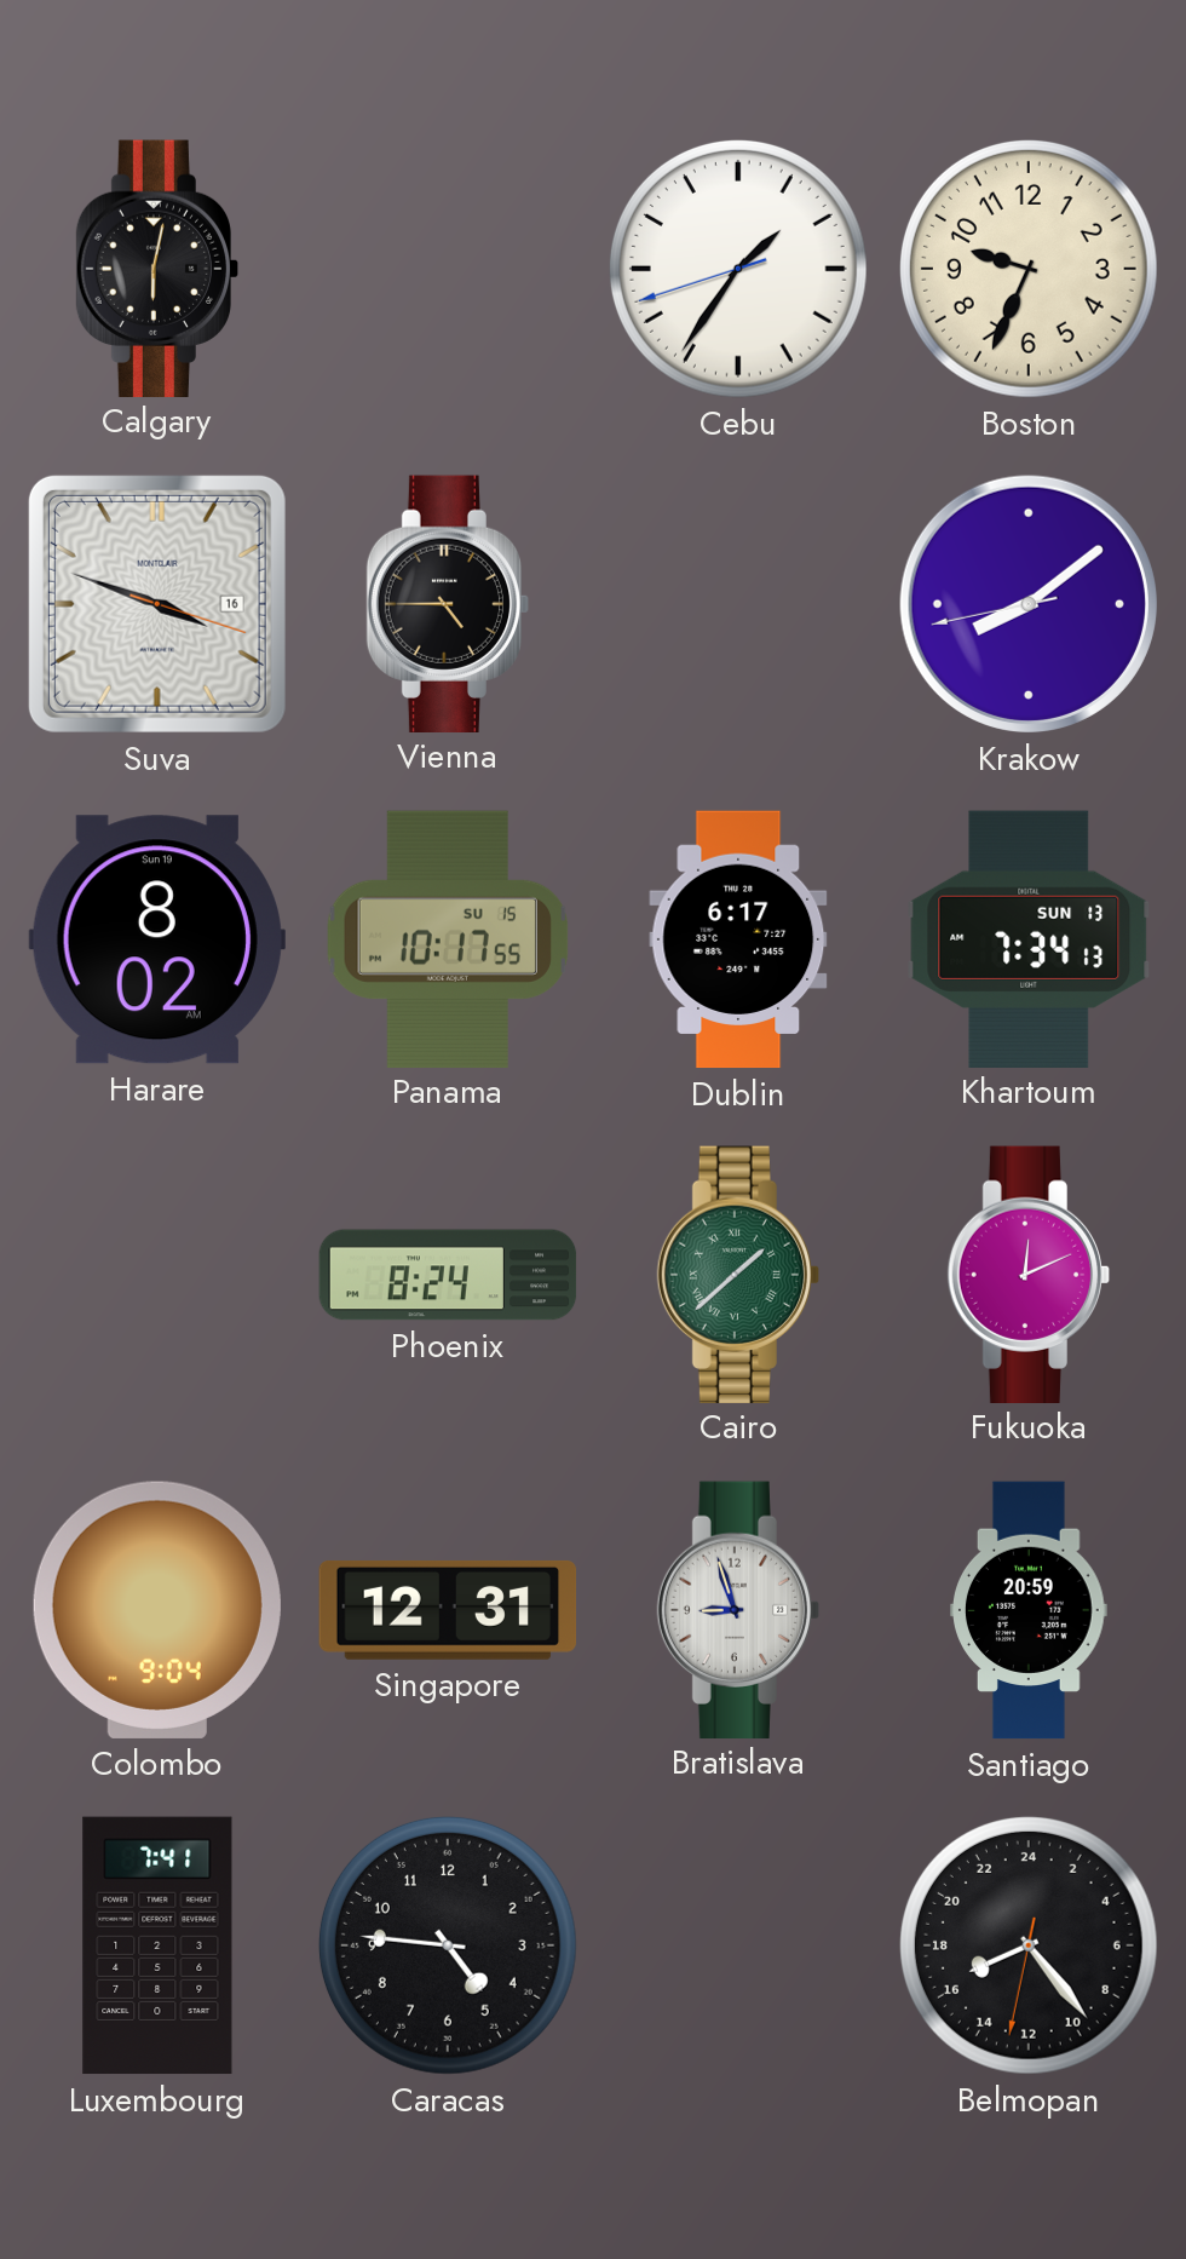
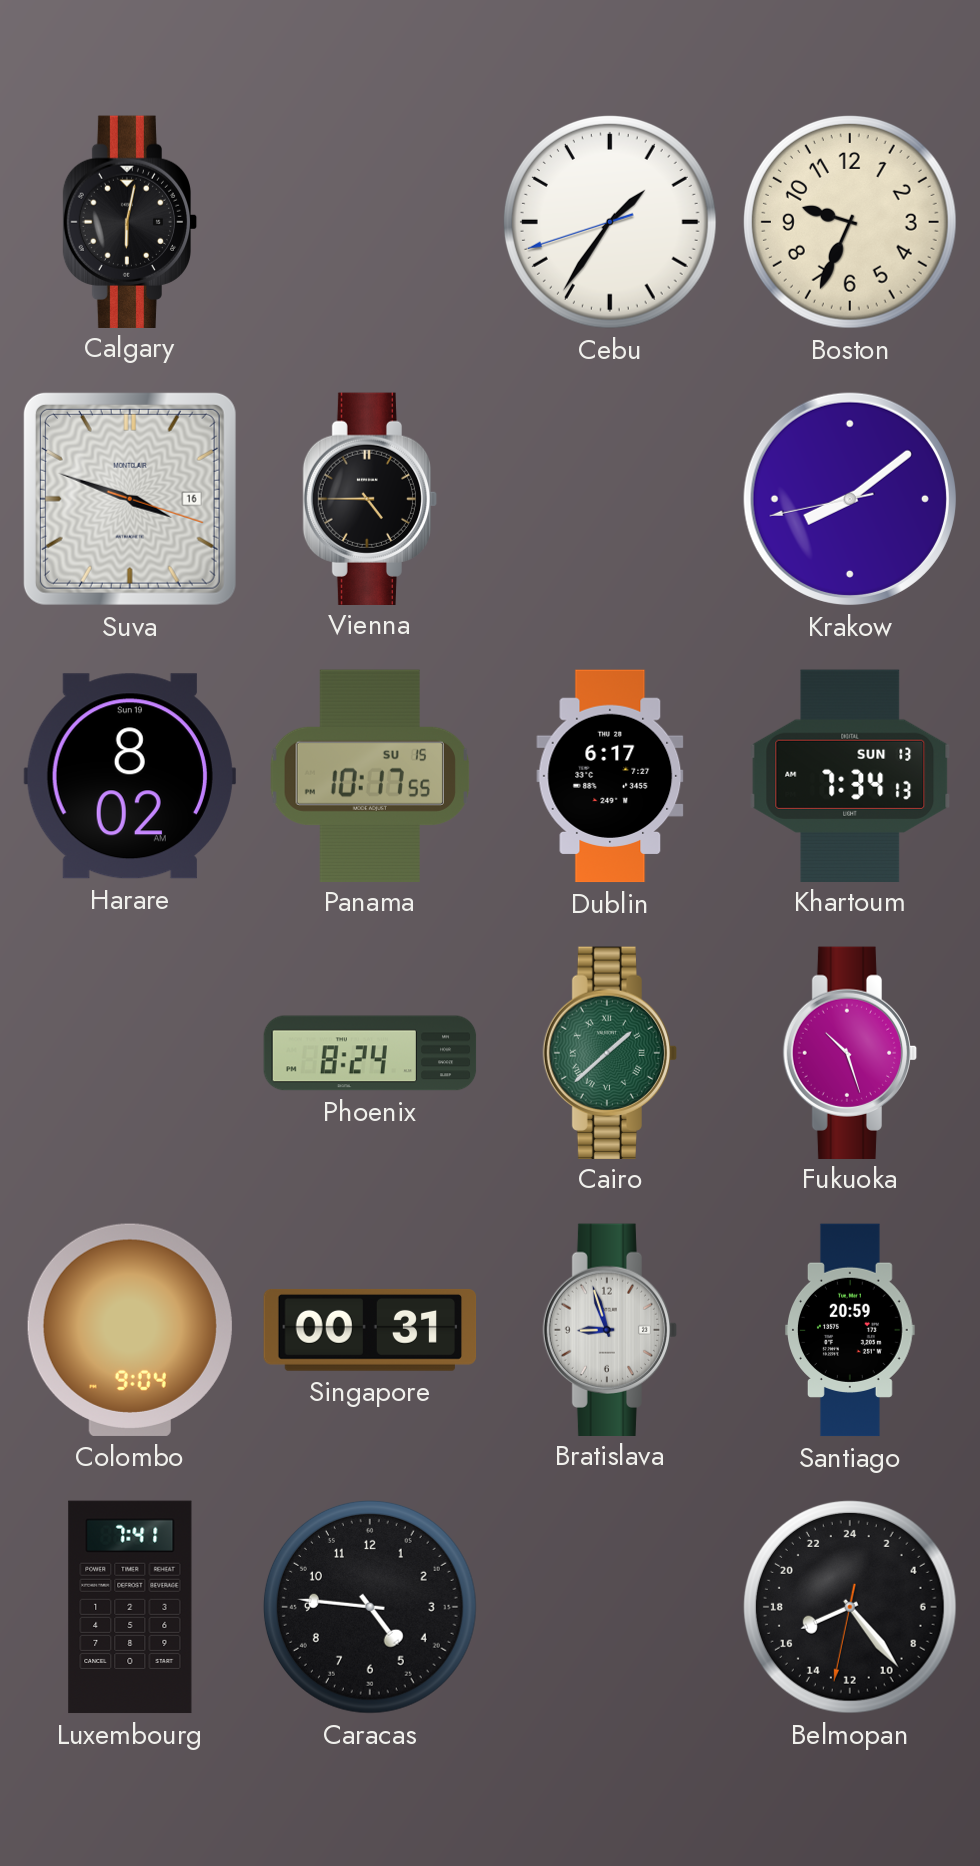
Fukuoka: 12:11 -> 10:27 (850, 1052)
Singapore: 12:31 -> 00:31 (370, 1330)
